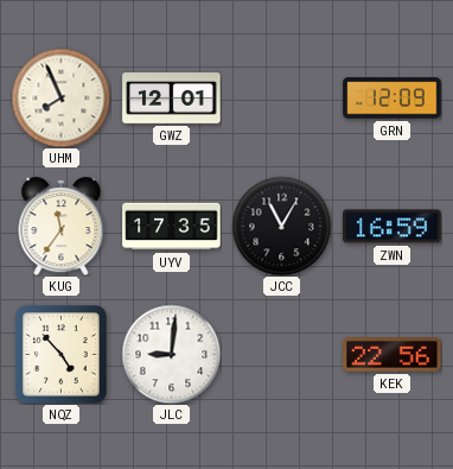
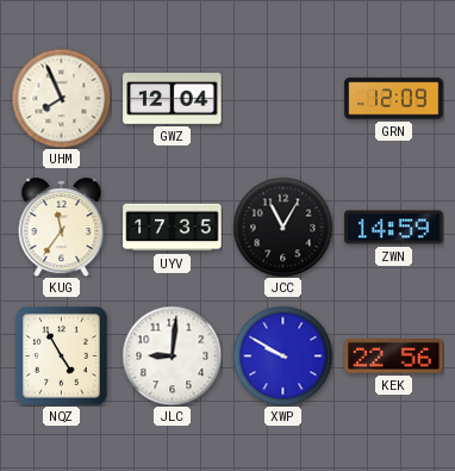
GWZ: 12:01 -> 12:04 (173, 99)
ZWN: 16:59 -> 14:59 (394, 228)
NQZ: 4:53 -> 4:55 (62, 357)
XWP: none -> 9:50 (282, 355)
